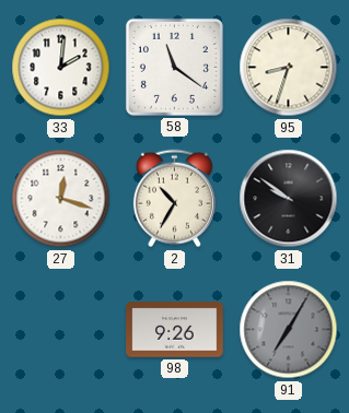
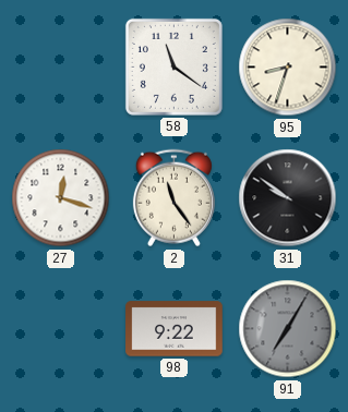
33: 2:01 -> none (61, 68)
2: 10:35 -> 11:24 (173, 198)
98: 9:26 -> 9:22 (175, 329)
